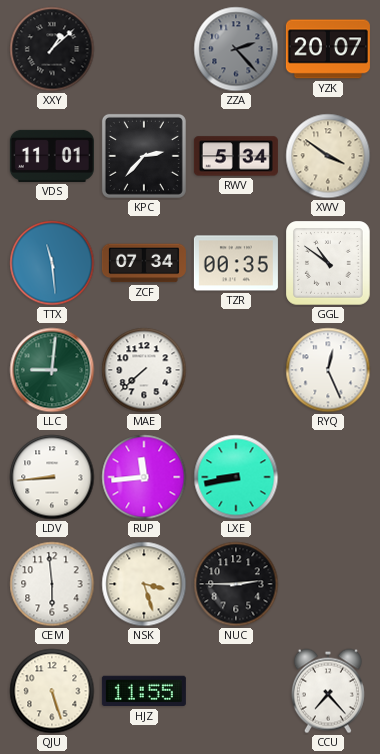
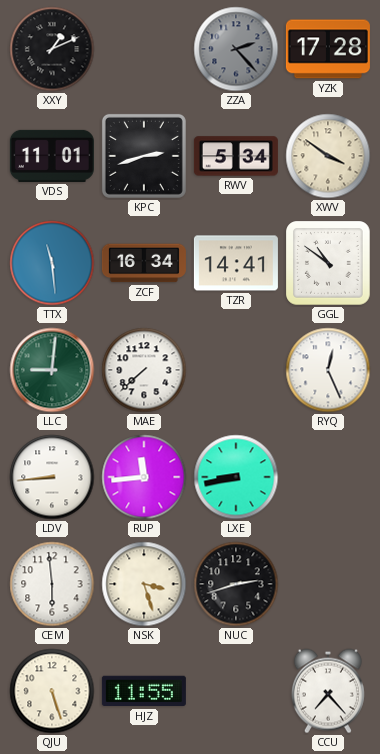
XXY: 1:08 -> 1:11 (52, 49)
YZK: 20:07 -> 17:28 (328, 49)
KPC: 2:37 -> 2:42 (144, 156)
ZCF: 07:34 -> 16:34 (144, 263)
TZR: 00:35 -> 14:41 (236, 263)
NUC: 2:45 -> 2:42 (236, 584)
